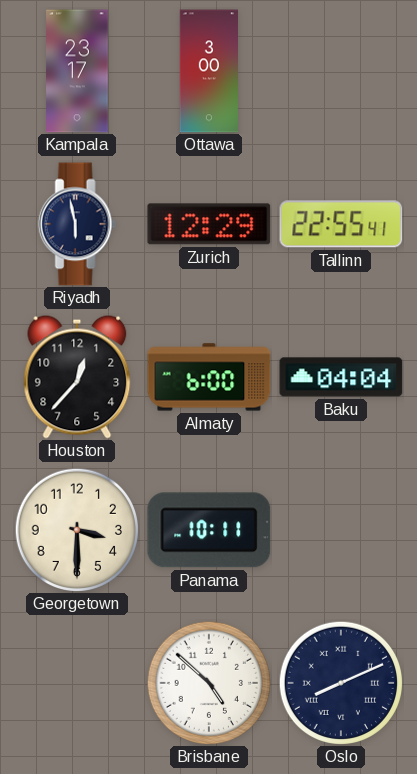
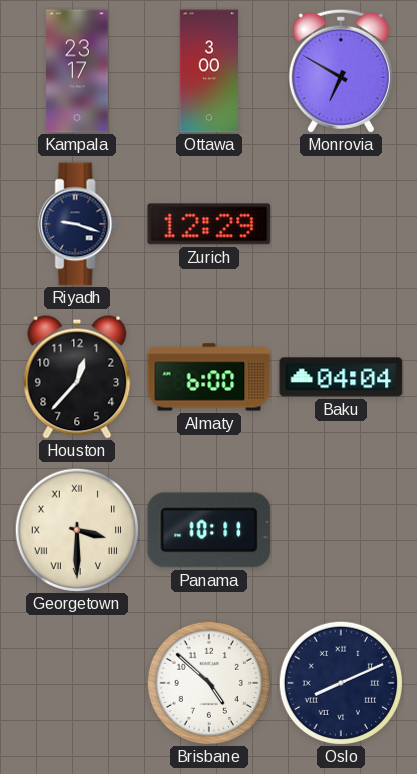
Monrovia: none -> 6:50 (341, 71)
Riyadh: 5:58 -> 9:18 (77, 224)
Tallinn: 22:55 -> none (341, 224)
Georgetown numerals: Arabic -> Roman (76, 529)
